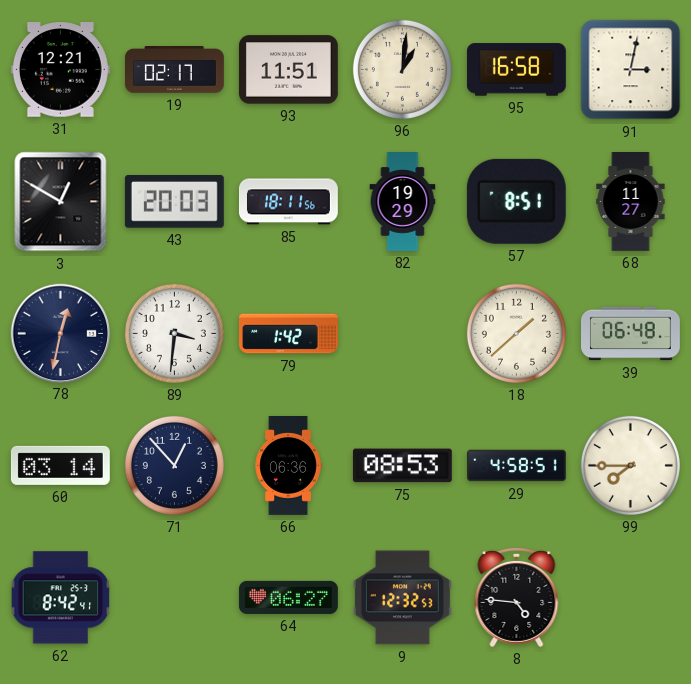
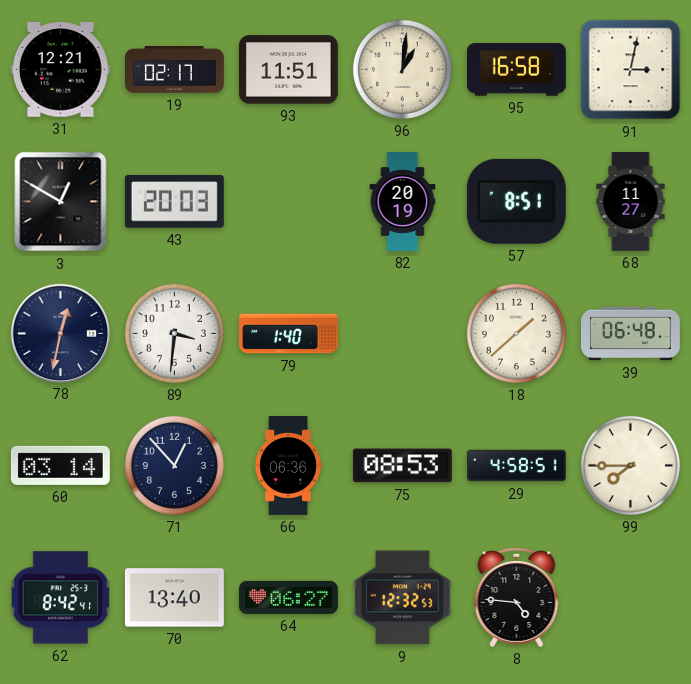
85: 18:11 -> none (288, 202)
82: 19:29 -> 20:19 (403, 202)
79: 1:42 -> 1:40 (289, 334)
70: none -> 13:40 (174, 598)
